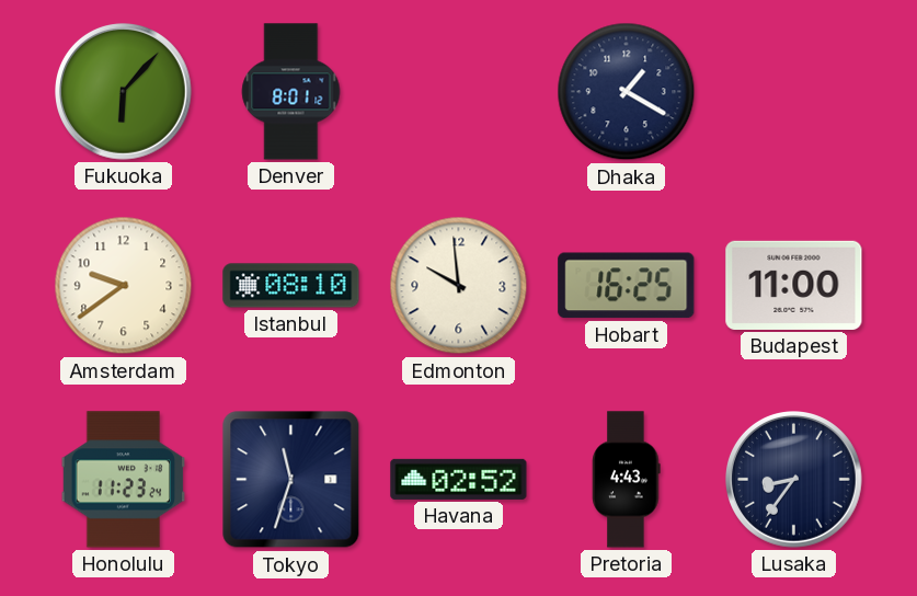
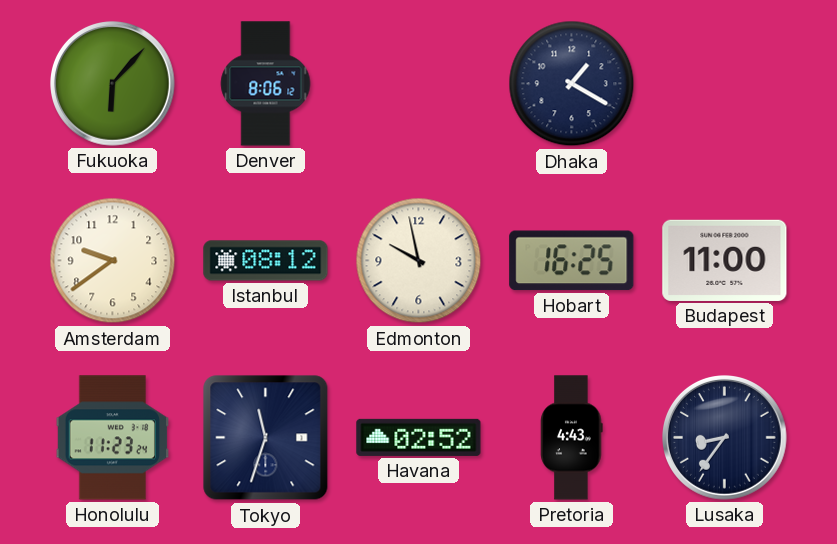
Denver: 8:01 -> 8:06 (266, 84)
Istanbul: 08:10 -> 08:12 (266, 261)
Edmonton: 9:59 -> 9:58 (419, 261)
